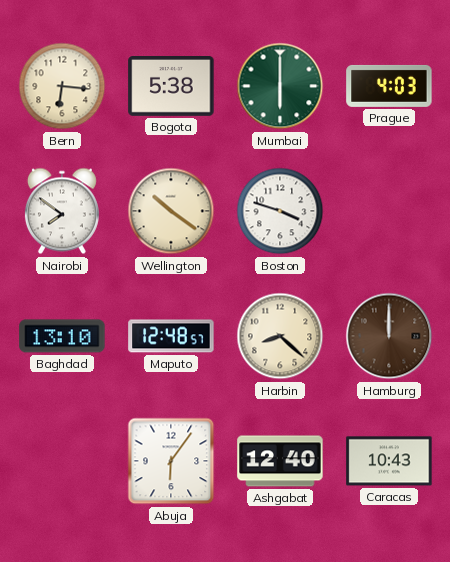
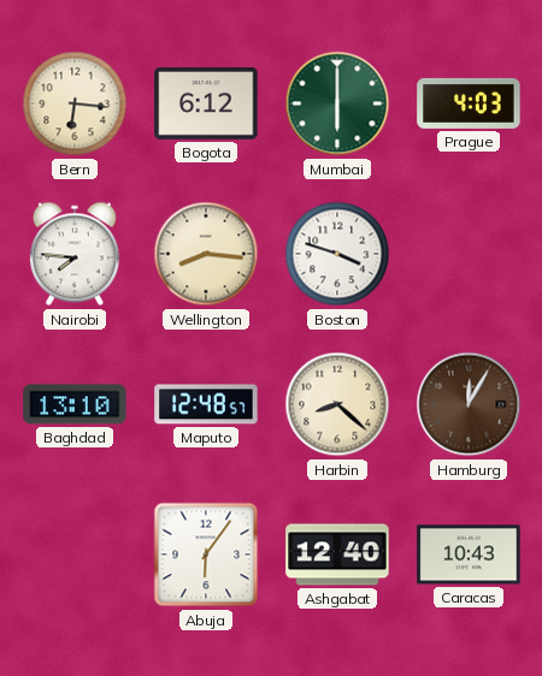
Bogota: 5:38 -> 6:12 (206, 105)
Nairobi: 7:51 -> 7:46 (75, 254)
Wellington: 10:21 -> 8:16 (206, 254)
Hamburg: 12:00 -> 12:05 (469, 404)
